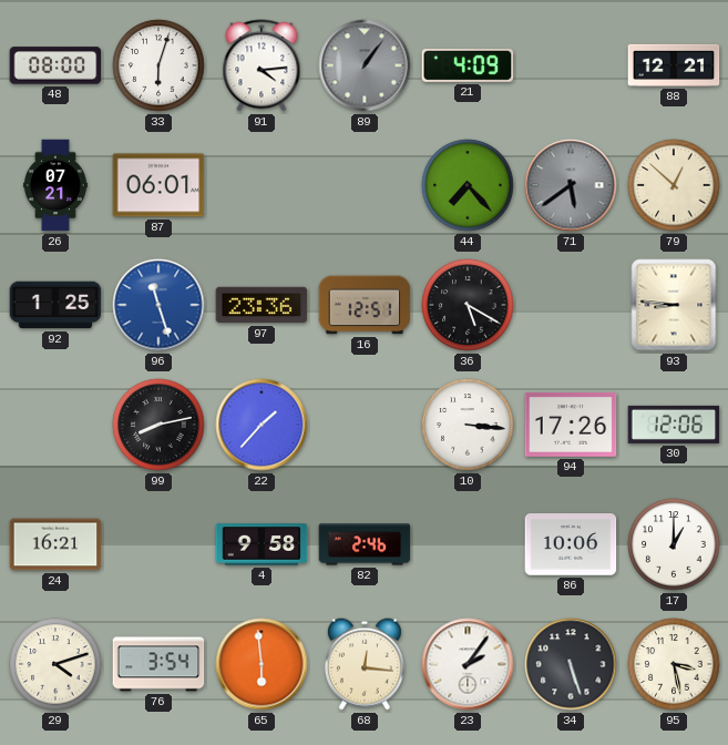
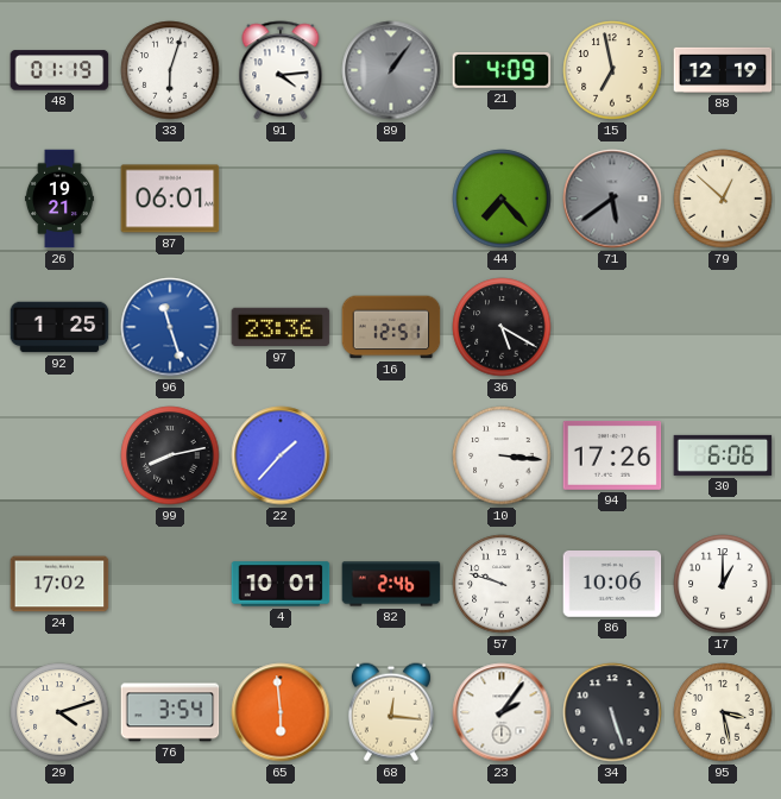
48: 08:00 -> 01:19 (59, 70)
15: none -> 6:58 (612, 70)
88: 12:21 -> 12:19 (723, 70)
26: 07:21 -> 19:21 (59, 199)
93: 8:46 -> none (674, 305)
30: 12:06 -> 6:06 (723, 455)
24: 16:21 -> 17:02 (59, 584)
4: 9:58 -> 10:01 (281, 584)
57: none -> 9:48 (502, 584)
